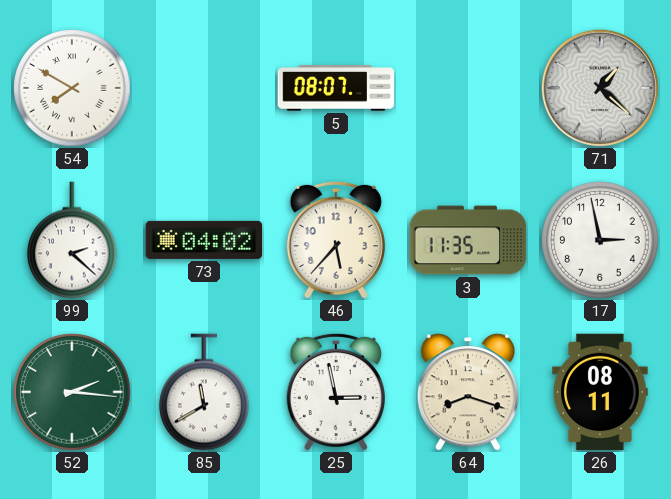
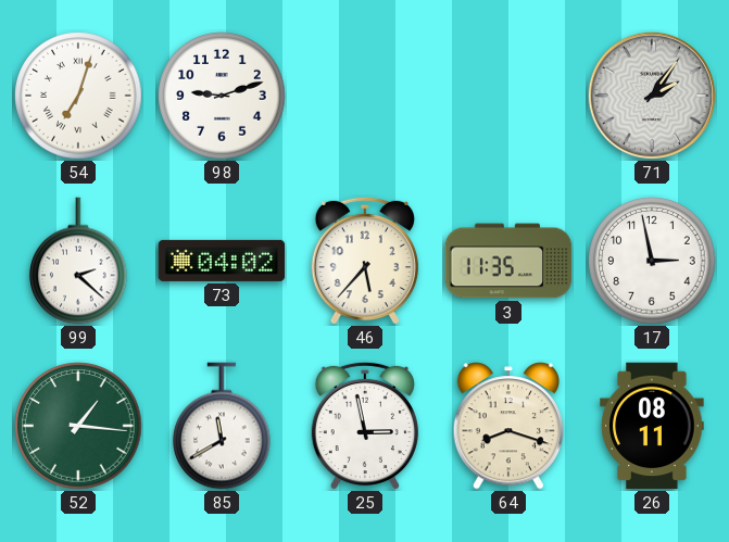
54: 7:50 -> 7:03 (78, 96)
98: none -> 9:12 (222, 96)
5: 08:07 -> none (336, 88)
71: 1:22 -> 2:06 (651, 94)
52: 2:16 -> 1:16 (78, 426)
